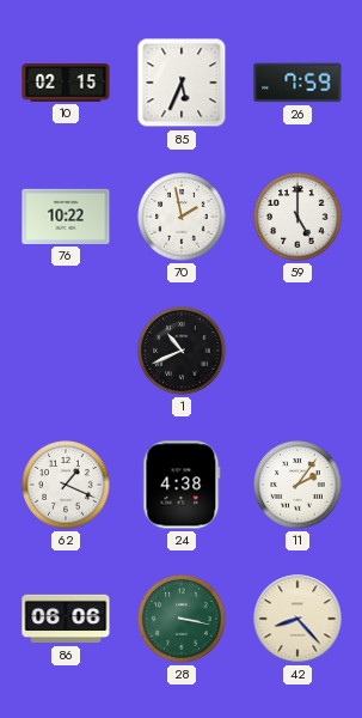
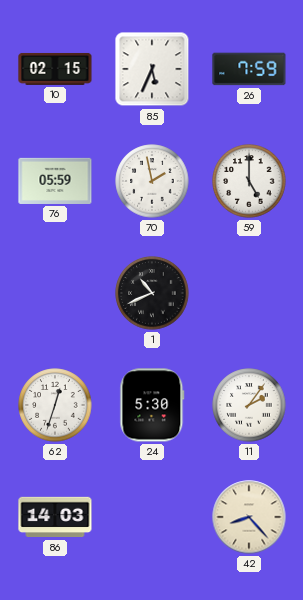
76: 10:22 -> 05:59 (55, 181)
62: 1:19 -> 12:33 (55, 405)
24: 4:38 -> 5:30 (152, 405)
86: 06:06 -> 14:03 (55, 517)
28: 3:17 -> none (182, 619)
